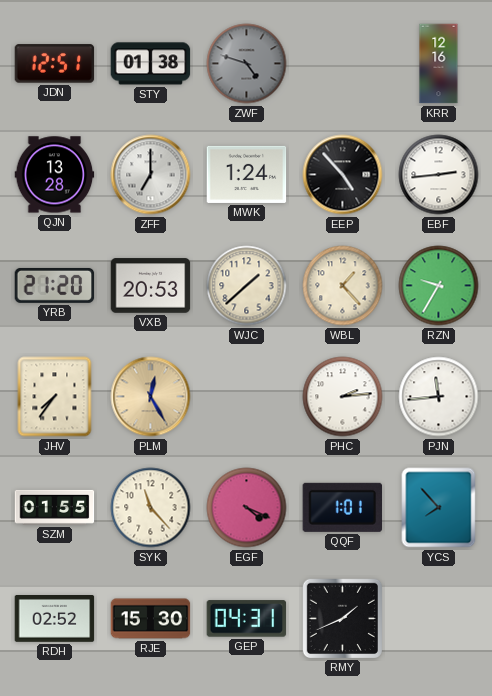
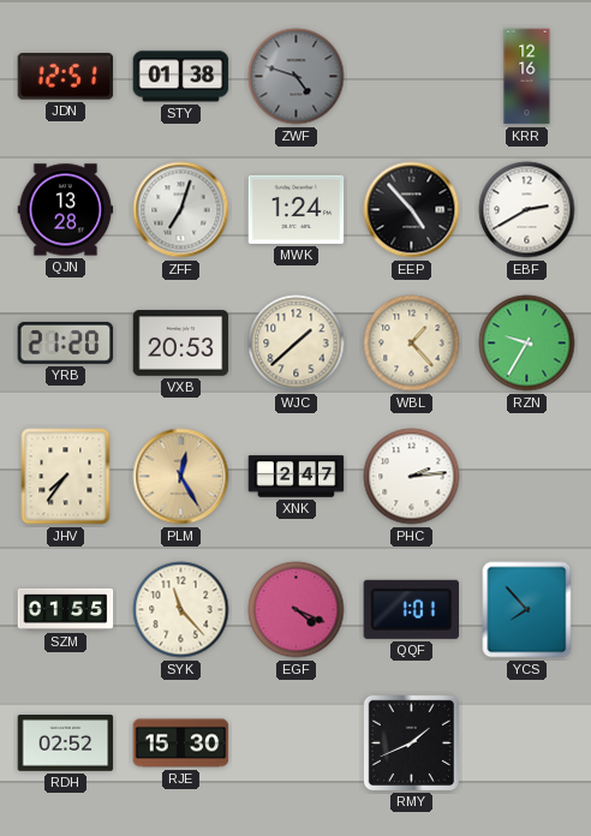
ZFF: 7:00 -> 7:03 (181, 210)
EBF: 2:44 -> 2:40 (527, 210)
XNK: none -> 2:47 (297, 477)
PJN: 11:44 -> none (439, 397)
GEP: 04:31 -> none (247, 619)
